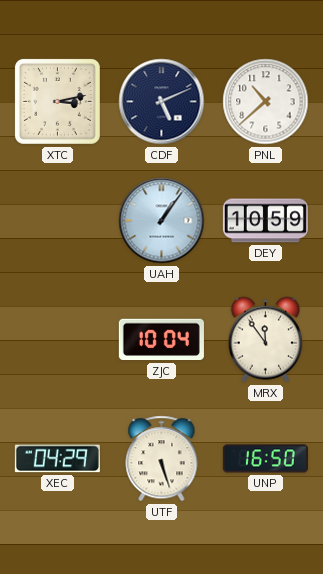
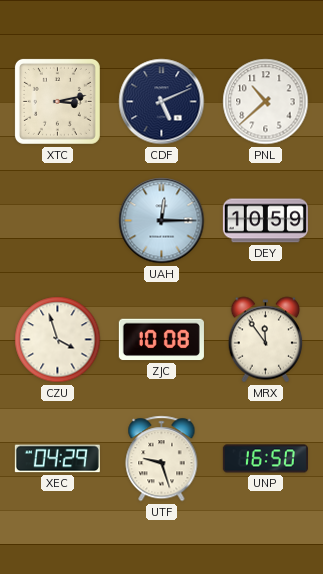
UAH: 1:06 -> 12:15 (162, 221)
CZU: none -> 3:57 (58, 340)
ZJC: 10:04 -> 10:08 (161, 340)
UTF: 5:27 -> 9:27 (162, 459)
